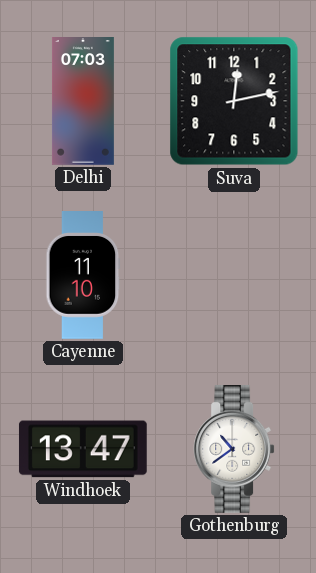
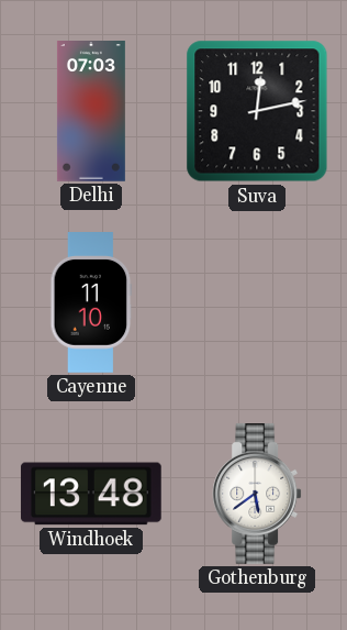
Windhoek: 13:47 -> 13:48 (91, 494)
Gothenburg: 10:39 -> 5:39 (257, 495)
